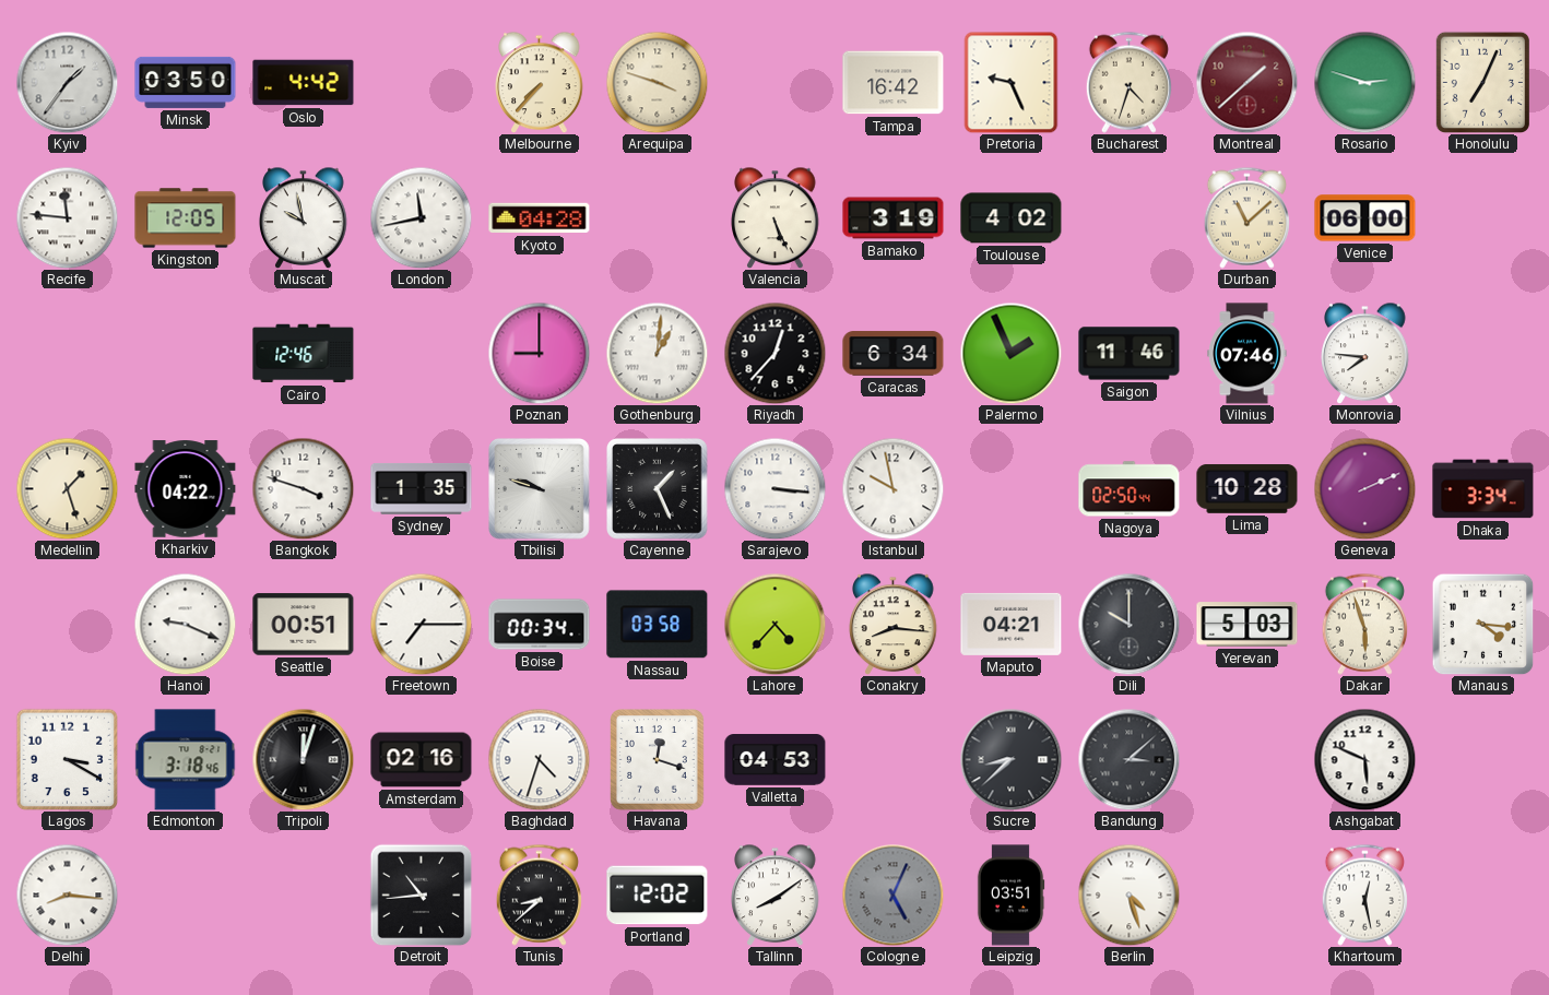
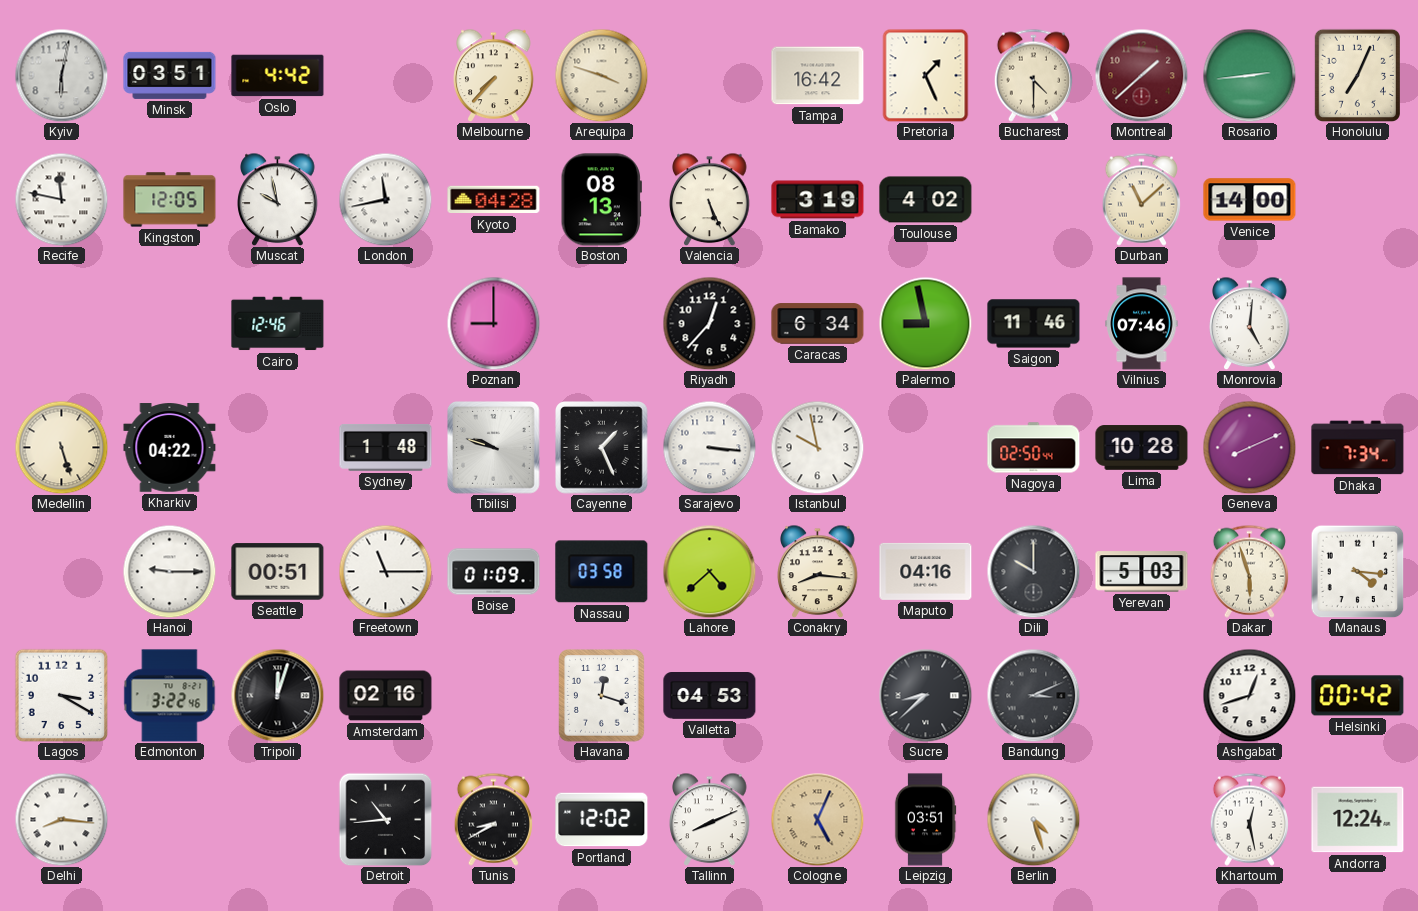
Kyiv: 1:36 -> 6:02 (61, 75)
Minsk: 03:50 -> 03:51 (170, 75)
Pretoria: 9:26 -> 1:26 (926, 75)
Bucharest: 4:33 -> 4:30 (1033, 75)
Rosario: 2:48 -> 2:44 (1249, 75)
Recife: 11:46 -> 11:47 (61, 199)
Boston: none -> 08:13 (601, 200)
Venice: 06:00 -> 14:00 (1250, 200)
Gothenburg: 1:01 -> none (657, 353)
Palermo: 1:56 -> 8:58 (925, 323)
Monrovia: 7:46 -> 5:01 (1250, 323)
Medellin: 1:27 -> 5:27 (61, 447)
Bangkok: 3:48 -> none (303, 488)
Sydney: 1:35 -> 1:48 (386, 447)
Geneva: 2:11 -> 8:11 (1249, 447)
Dhaka: 3:34 -> 7:34 (1358, 448)
Hanoi: 9:19 -> 9:15 (169, 571)
Freetown: 7:15 -> 11:15 (385, 571)
Boise: 00:34 -> 01:09 (494, 572)
Lahore: 4:37 -> 4:38 (709, 571)
Maputo: 04:21 -> 04:16 (926, 571)
Edmonton: 3:18 -> 3:22 (170, 696)
Baghdad: 4:33 -> none (539, 759)
Bandung: 3:08 -> 3:11 (1033, 695)
Ashgabat: 5:49 -> 12:42 (1249, 695)
Helsinki: none -> 00:42 (1358, 696)
Tunis: 8:38 -> 8:40 (493, 819)
Tallinn: 8:09 -> 8:11 (710, 819)
Cologne dial: grey -> champagne (817, 819)
Andorra: none -> 12:24 (1358, 820)
